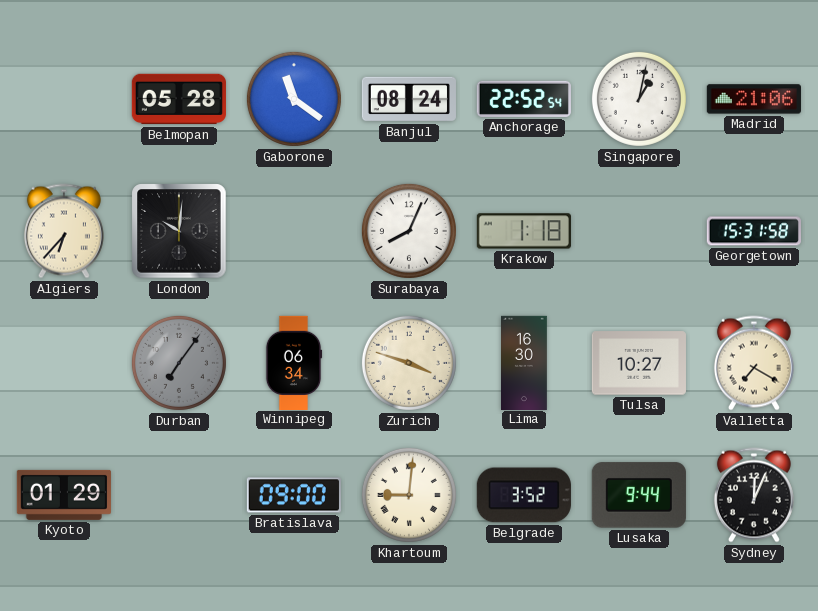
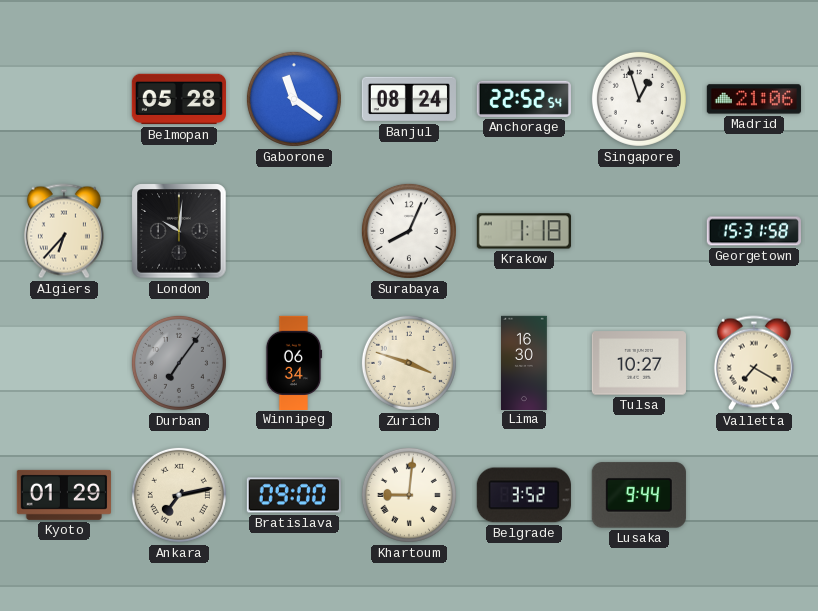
Singapore: 1:02 -> 12:57 (639, 99)
Ankara: none -> 7:13 (179, 495)
Sydney: 12:04 -> none (754, 495)
